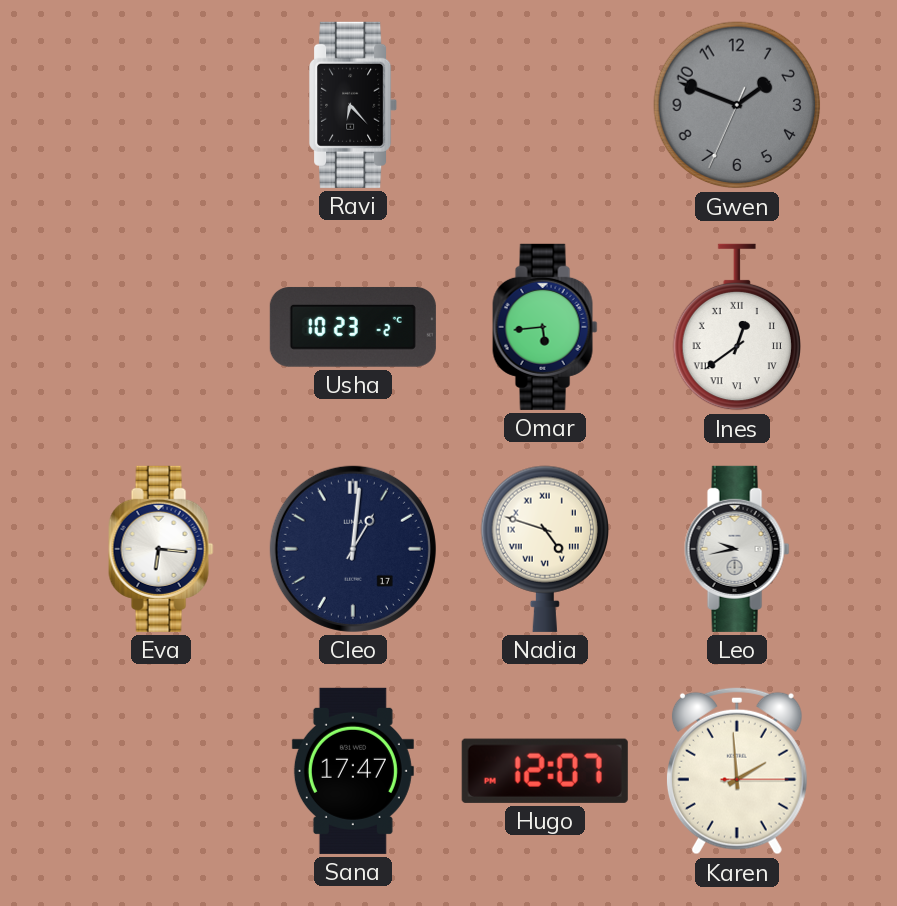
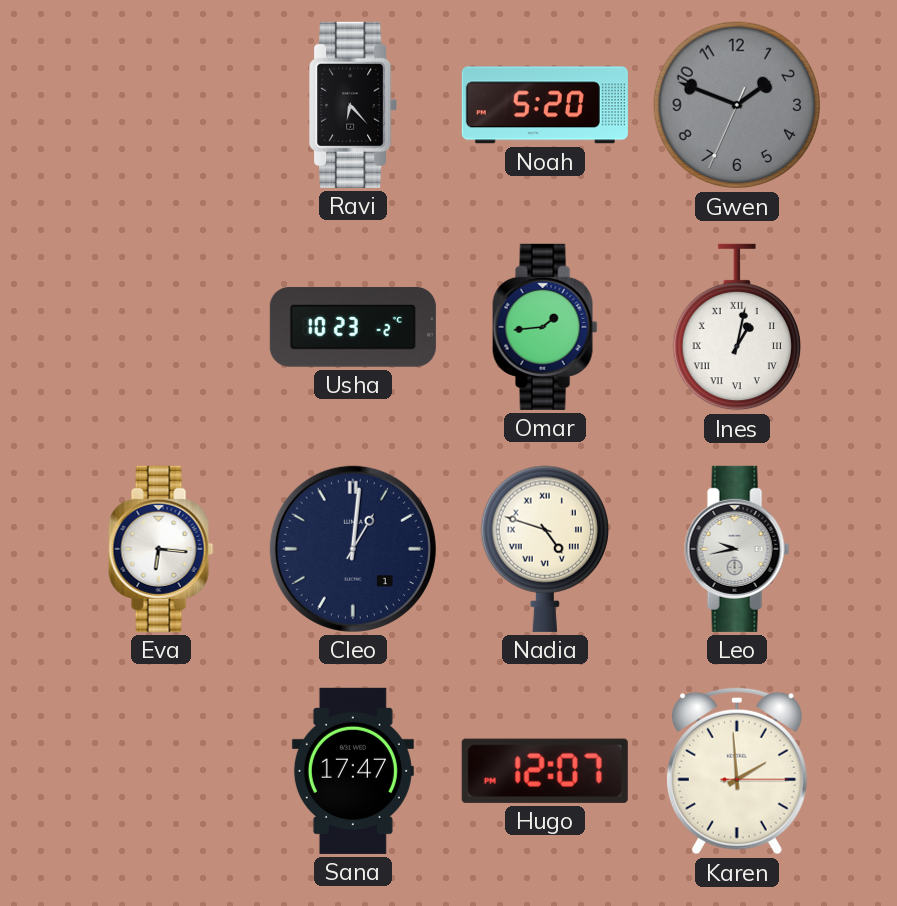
Noah: none -> 5:20 (545, 105)
Omar: 5:44 -> 1:44 (545, 327)
Ines: 12:39 -> 1:02 (736, 327)
Cleo date: 17 -> 1 (353, 549)
